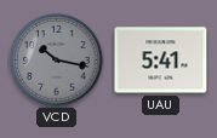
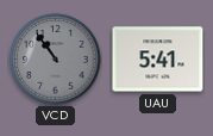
VCD: 10:17 -> 10:54 (56, 60)
